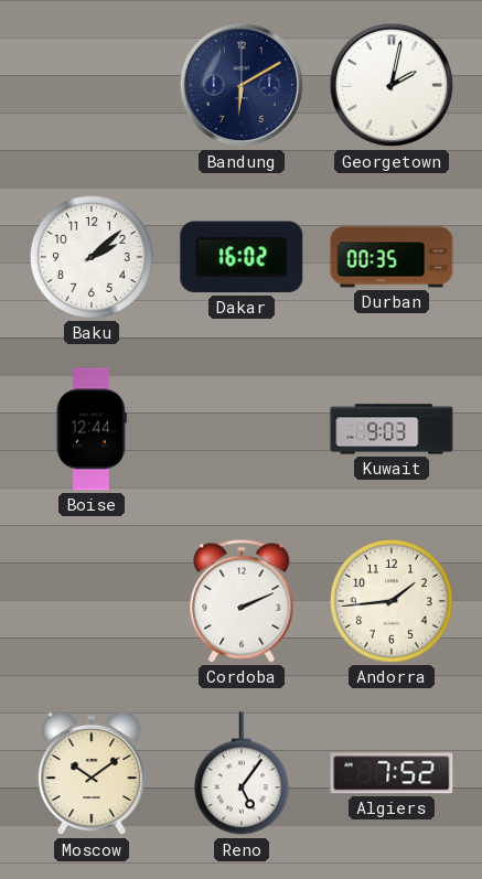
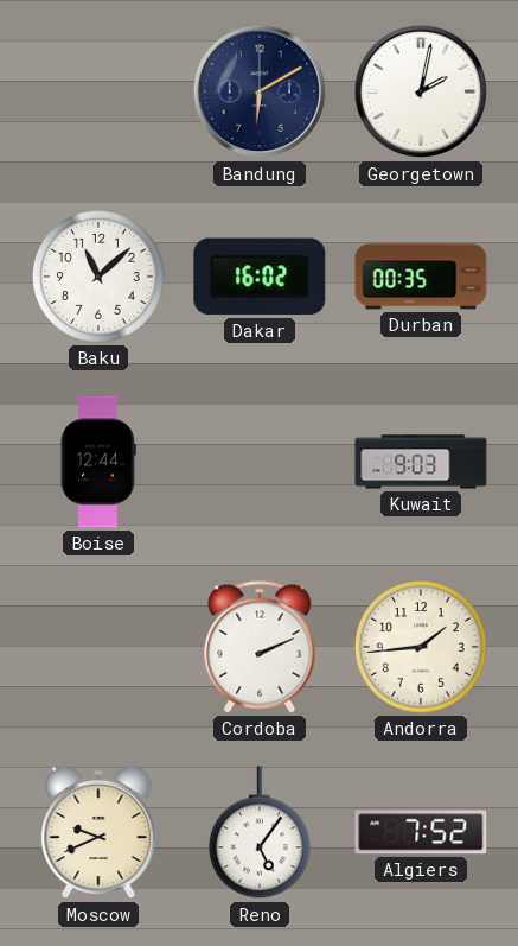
Baku: 2:08 -> 11:08 (98, 277)
Moscow: 10:09 -> 9:41 (98, 832)
